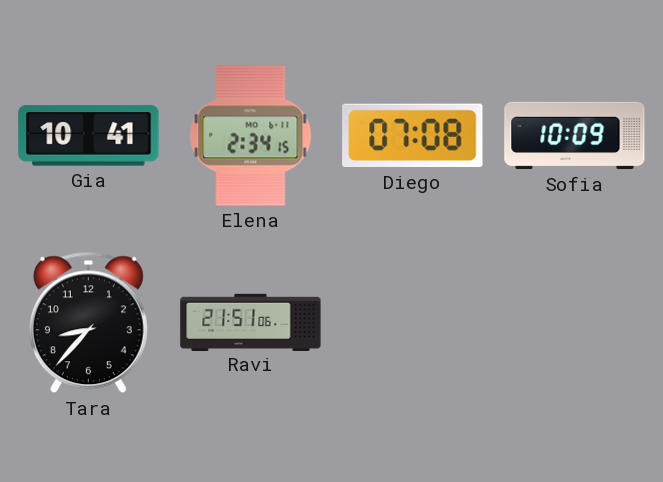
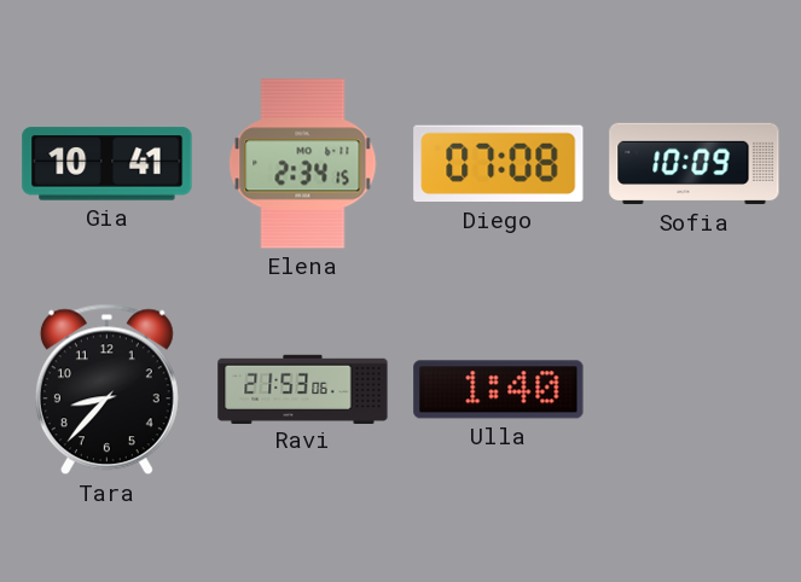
Ravi: 21:51 -> 21:53 (303, 389)
Ulla: none -> 1:40 (499, 390)
